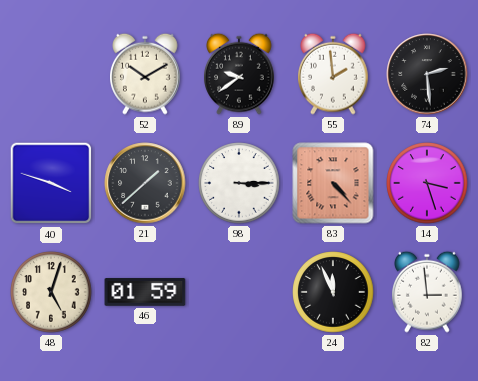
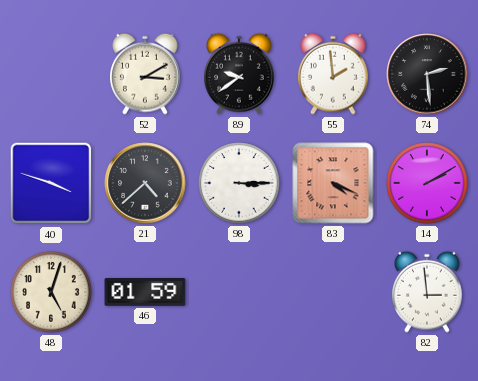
52: 10:10 -> 3:10 (146, 74)
21: 1:38 -> 4:38 (145, 183)
83: 4:23 -> 4:19 (333, 183)
14: 3:27 -> 2:10 (427, 183)
24: 11:56 -> none (333, 292)
